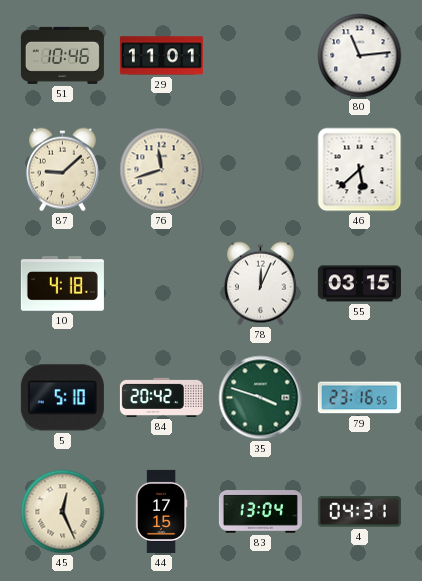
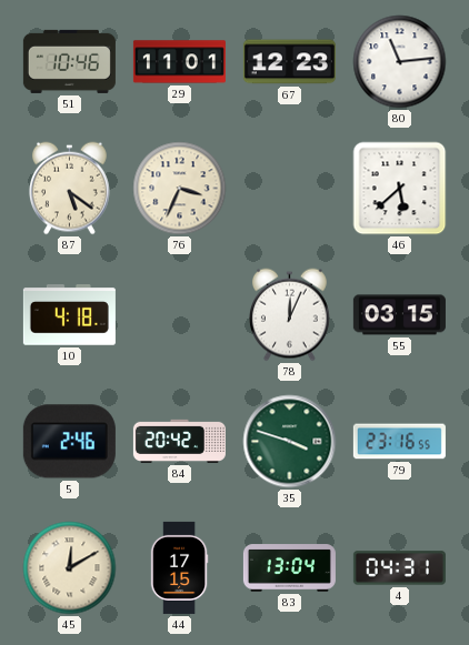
67: none -> 12:23 (289, 62)
87: 9:08 -> 5:21 (70, 189)
76: 11:42 -> 3:34 (180, 189)
5: 5:10 -> 2:46 (69, 442)
45: 12:26 -> 12:10 (70, 568)
